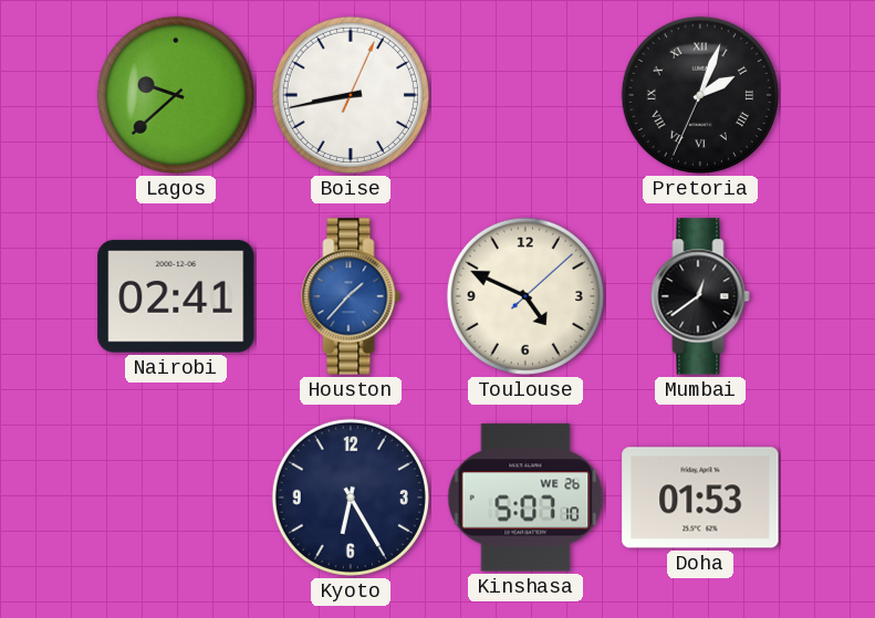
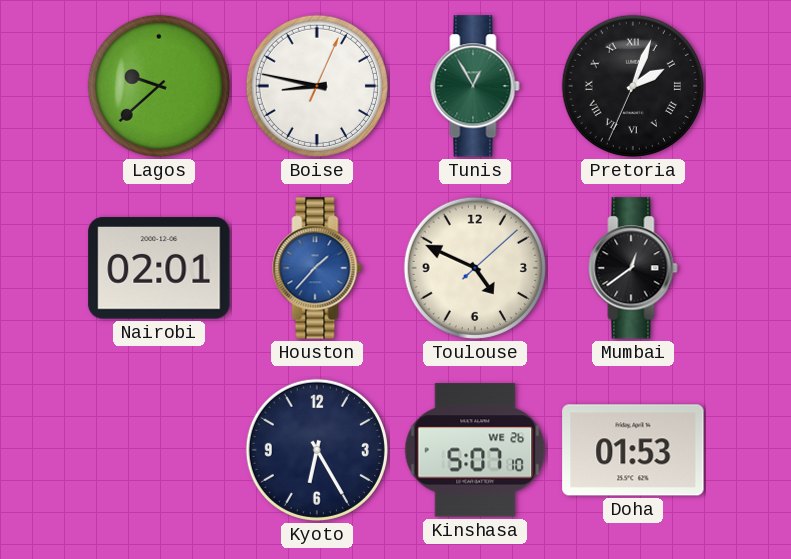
Boise: 8:43 -> 8:47 (317, 86)
Tunis: none -> 12:55 (475, 86)
Nairobi: 02:41 -> 02:01 (159, 268)
